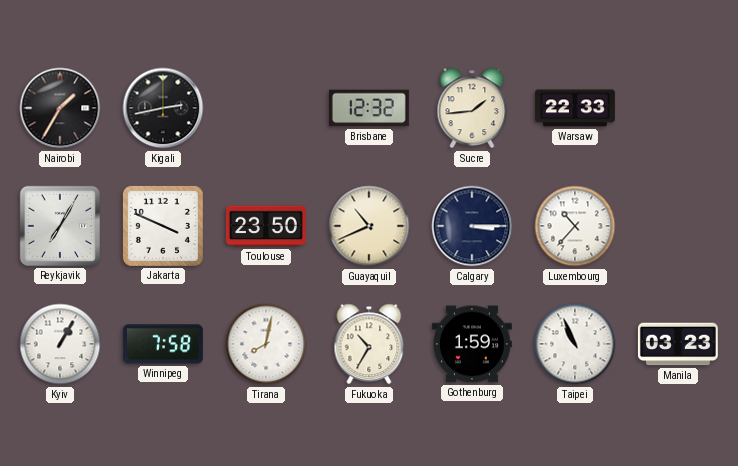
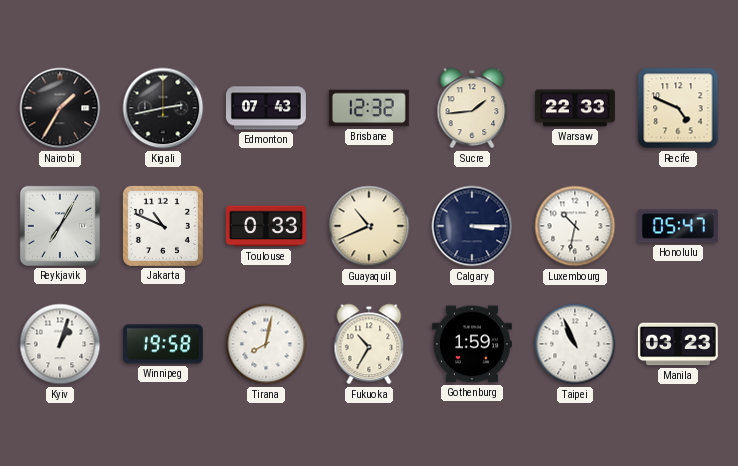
Edmonton: none -> 07:43 (266, 108)
Recife: none -> 4:49 (678, 108)
Jakarta: 3:49 -> 10:49 (163, 226)
Toulouse: 23:50 -> 0:33 (266, 226)
Luxembourg: 10:37 -> 10:32 (575, 226)
Honolulu: none -> 05:47 (678, 226)
Kyiv: 1:05 -> 1:03 (60, 344)
Winnipeg: 7:58 -> 19:58 (163, 344)
